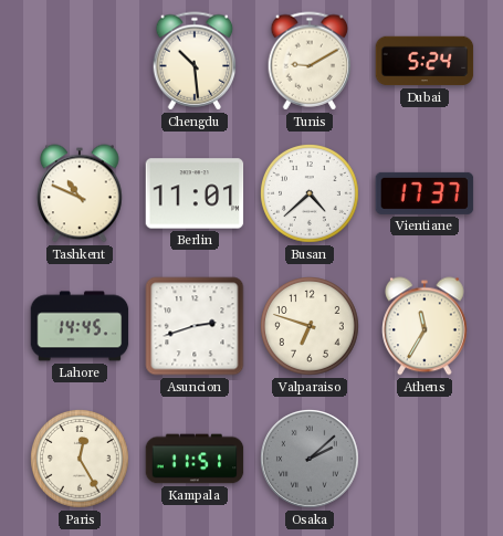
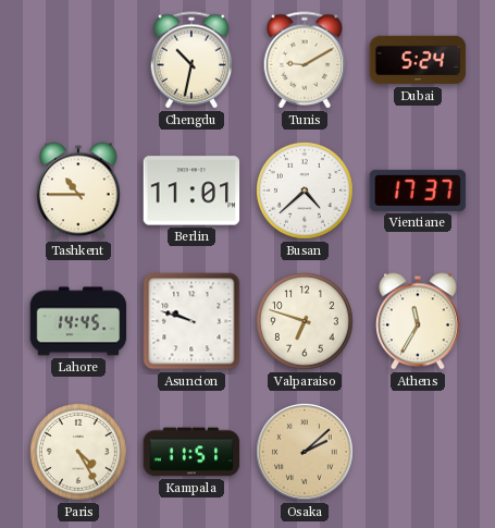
Chengdu: 10:29 -> 10:32 (191, 60)
Tashkent: 10:49 -> 10:45 (79, 191)
Asuncion: 2:42 -> 9:48 (191, 321)
Paris: 12:25 -> 4:25 (79, 453)
Osaka dial: grey -> champagne (306, 453)
